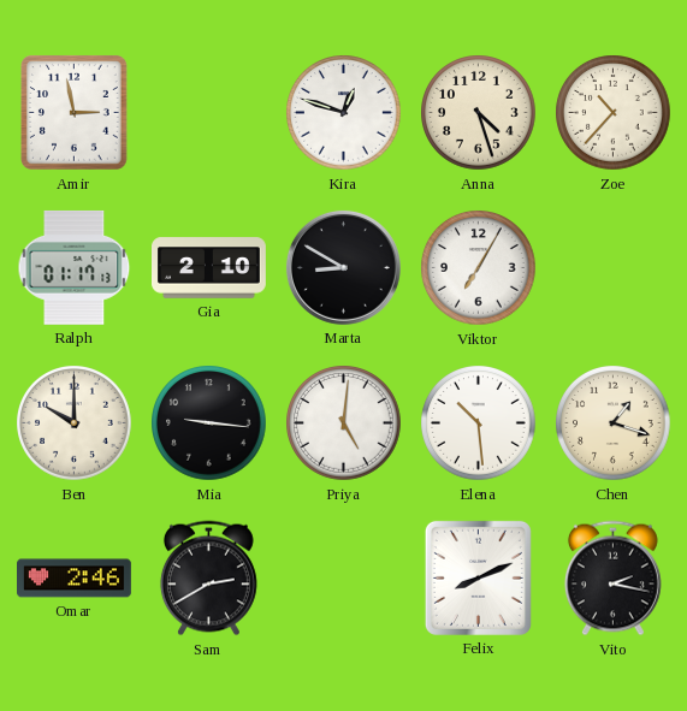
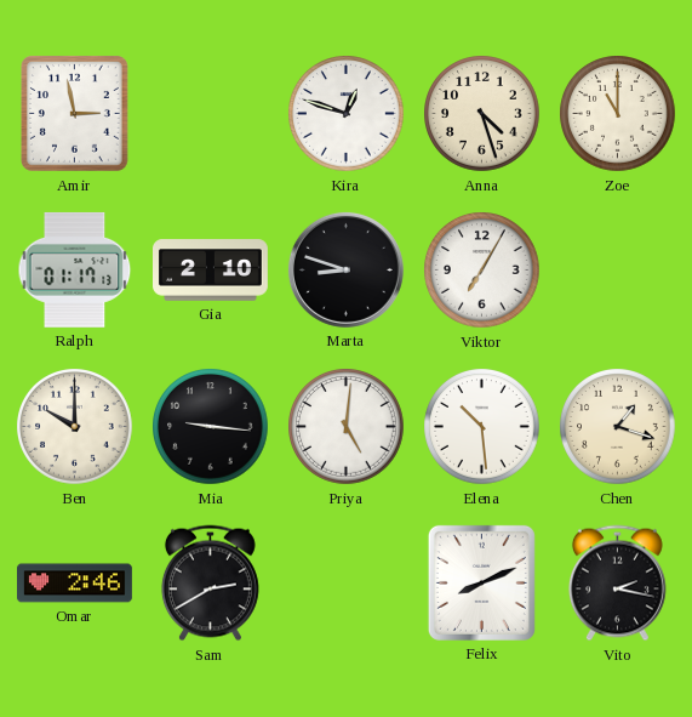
Zoe: 10:37 -> 11:00 (618, 114)
Marta: 8:50 -> 8:48 (345, 269)
